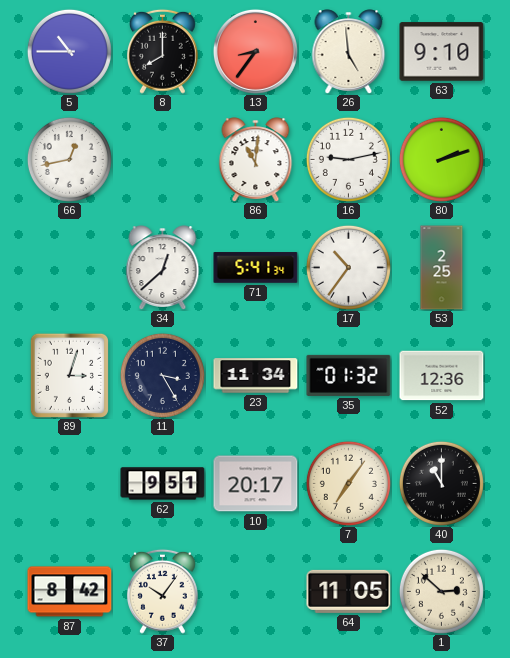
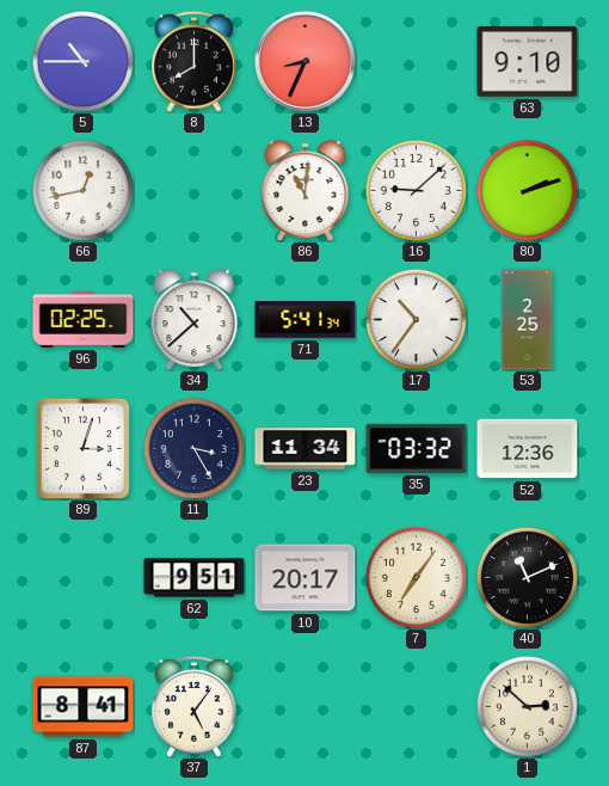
13: 8:36 -> 8:34 (304, 61)
26: 4:59 -> none (349, 52)
16: 9:13 -> 9:08 (416, 190)
96: none -> 02:25 (84, 319)
34: 12:38 -> 10:38 (195, 320)
35: 01:32 -> 03:32 (417, 448)
40: 11:00 -> 11:11 (527, 577)
87: 8:42 -> 8:41 (84, 707)
37: 10:06 -> 5:06 (195, 706)
64: 11:05 -> none (349, 591)
